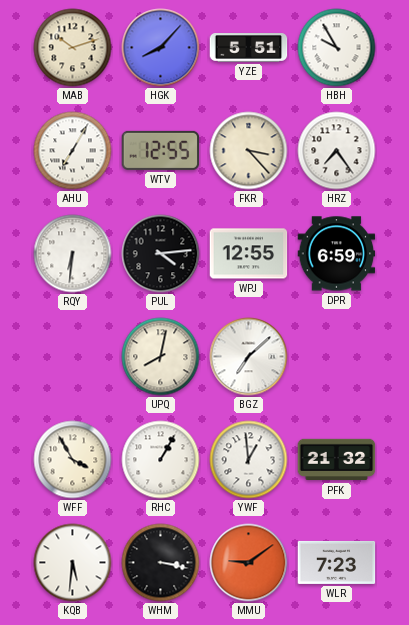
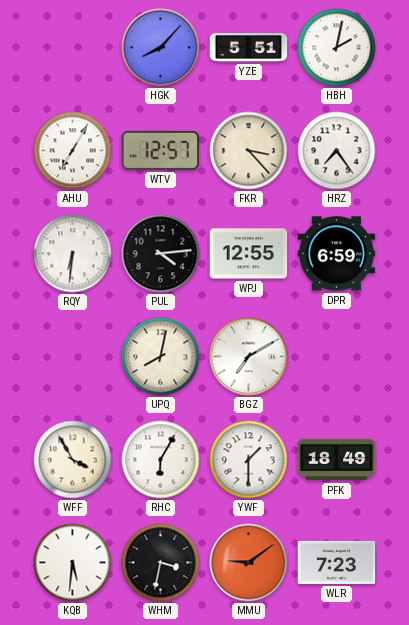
MAB: 10:12 -> none (73, 48)
HBH: 9:55 -> 2:02 (337, 48)
WTV: 12:55 -> 12:57 (161, 150)
BGZ: 7:08 -> 7:10 (249, 357)
RHC: 1:05 -> 6:05 (161, 460)
YWF: 12:59 -> 1:30 (249, 460)
PFK: 21:32 -> 18:49 (337, 460)
WHM: 3:17 -> 3:32 (161, 563)
